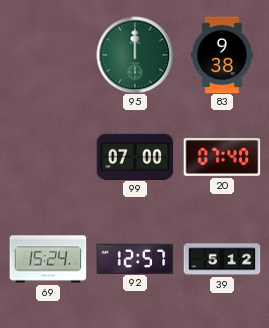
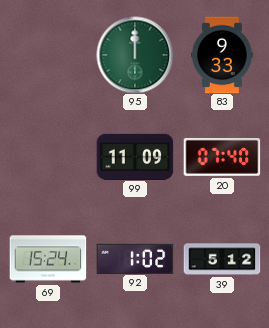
83: 9:38 -> 9:33 (223, 55)
99: 07:00 -> 11:09 (135, 156)
92: 12:57 -> 1:02 (135, 258)
